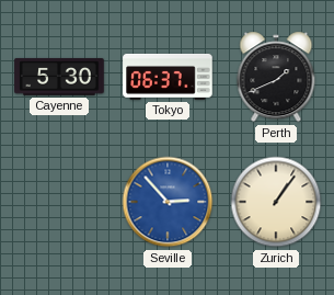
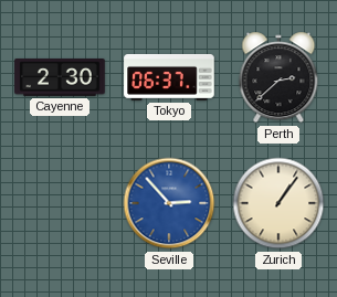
Cayenne: 5:30 -> 2:30 (60, 78)
Perth: 1:41 -> 2:38 (278, 77)
